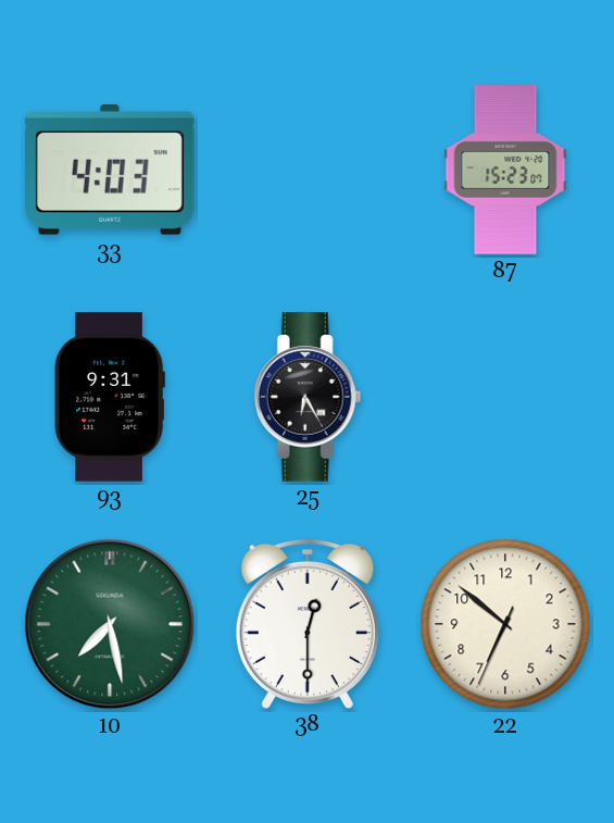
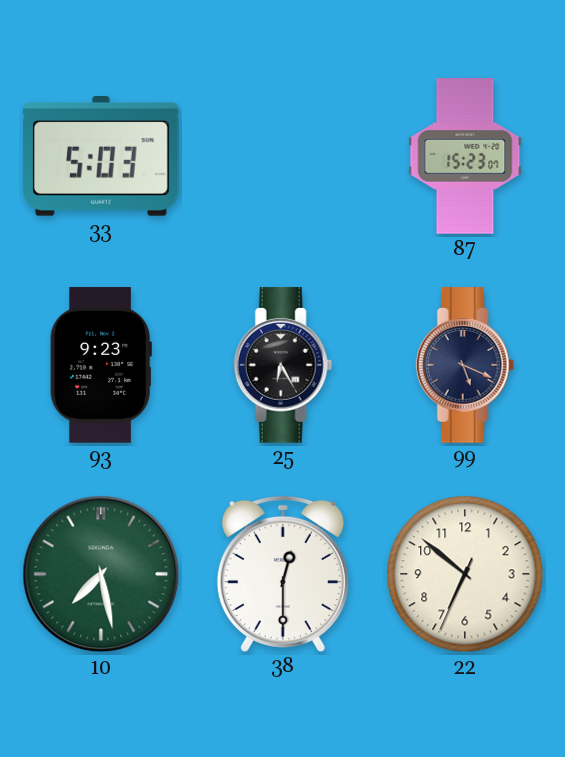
33: 4:03 -> 5:03 (102, 157)
93: 9:31 -> 9:23 (101, 365)
99: none -> 5:19 (465, 365)
